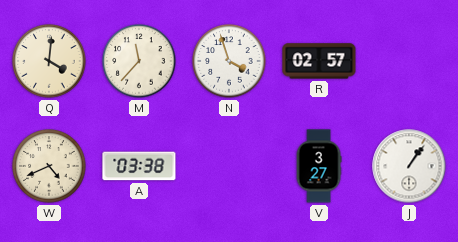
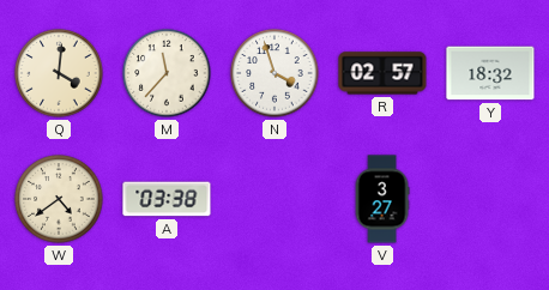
Y: none -> 18:32 (490, 73)
W: 4:41 -> 4:39 (59, 199)
J: 1:06 -> none (409, 166)
